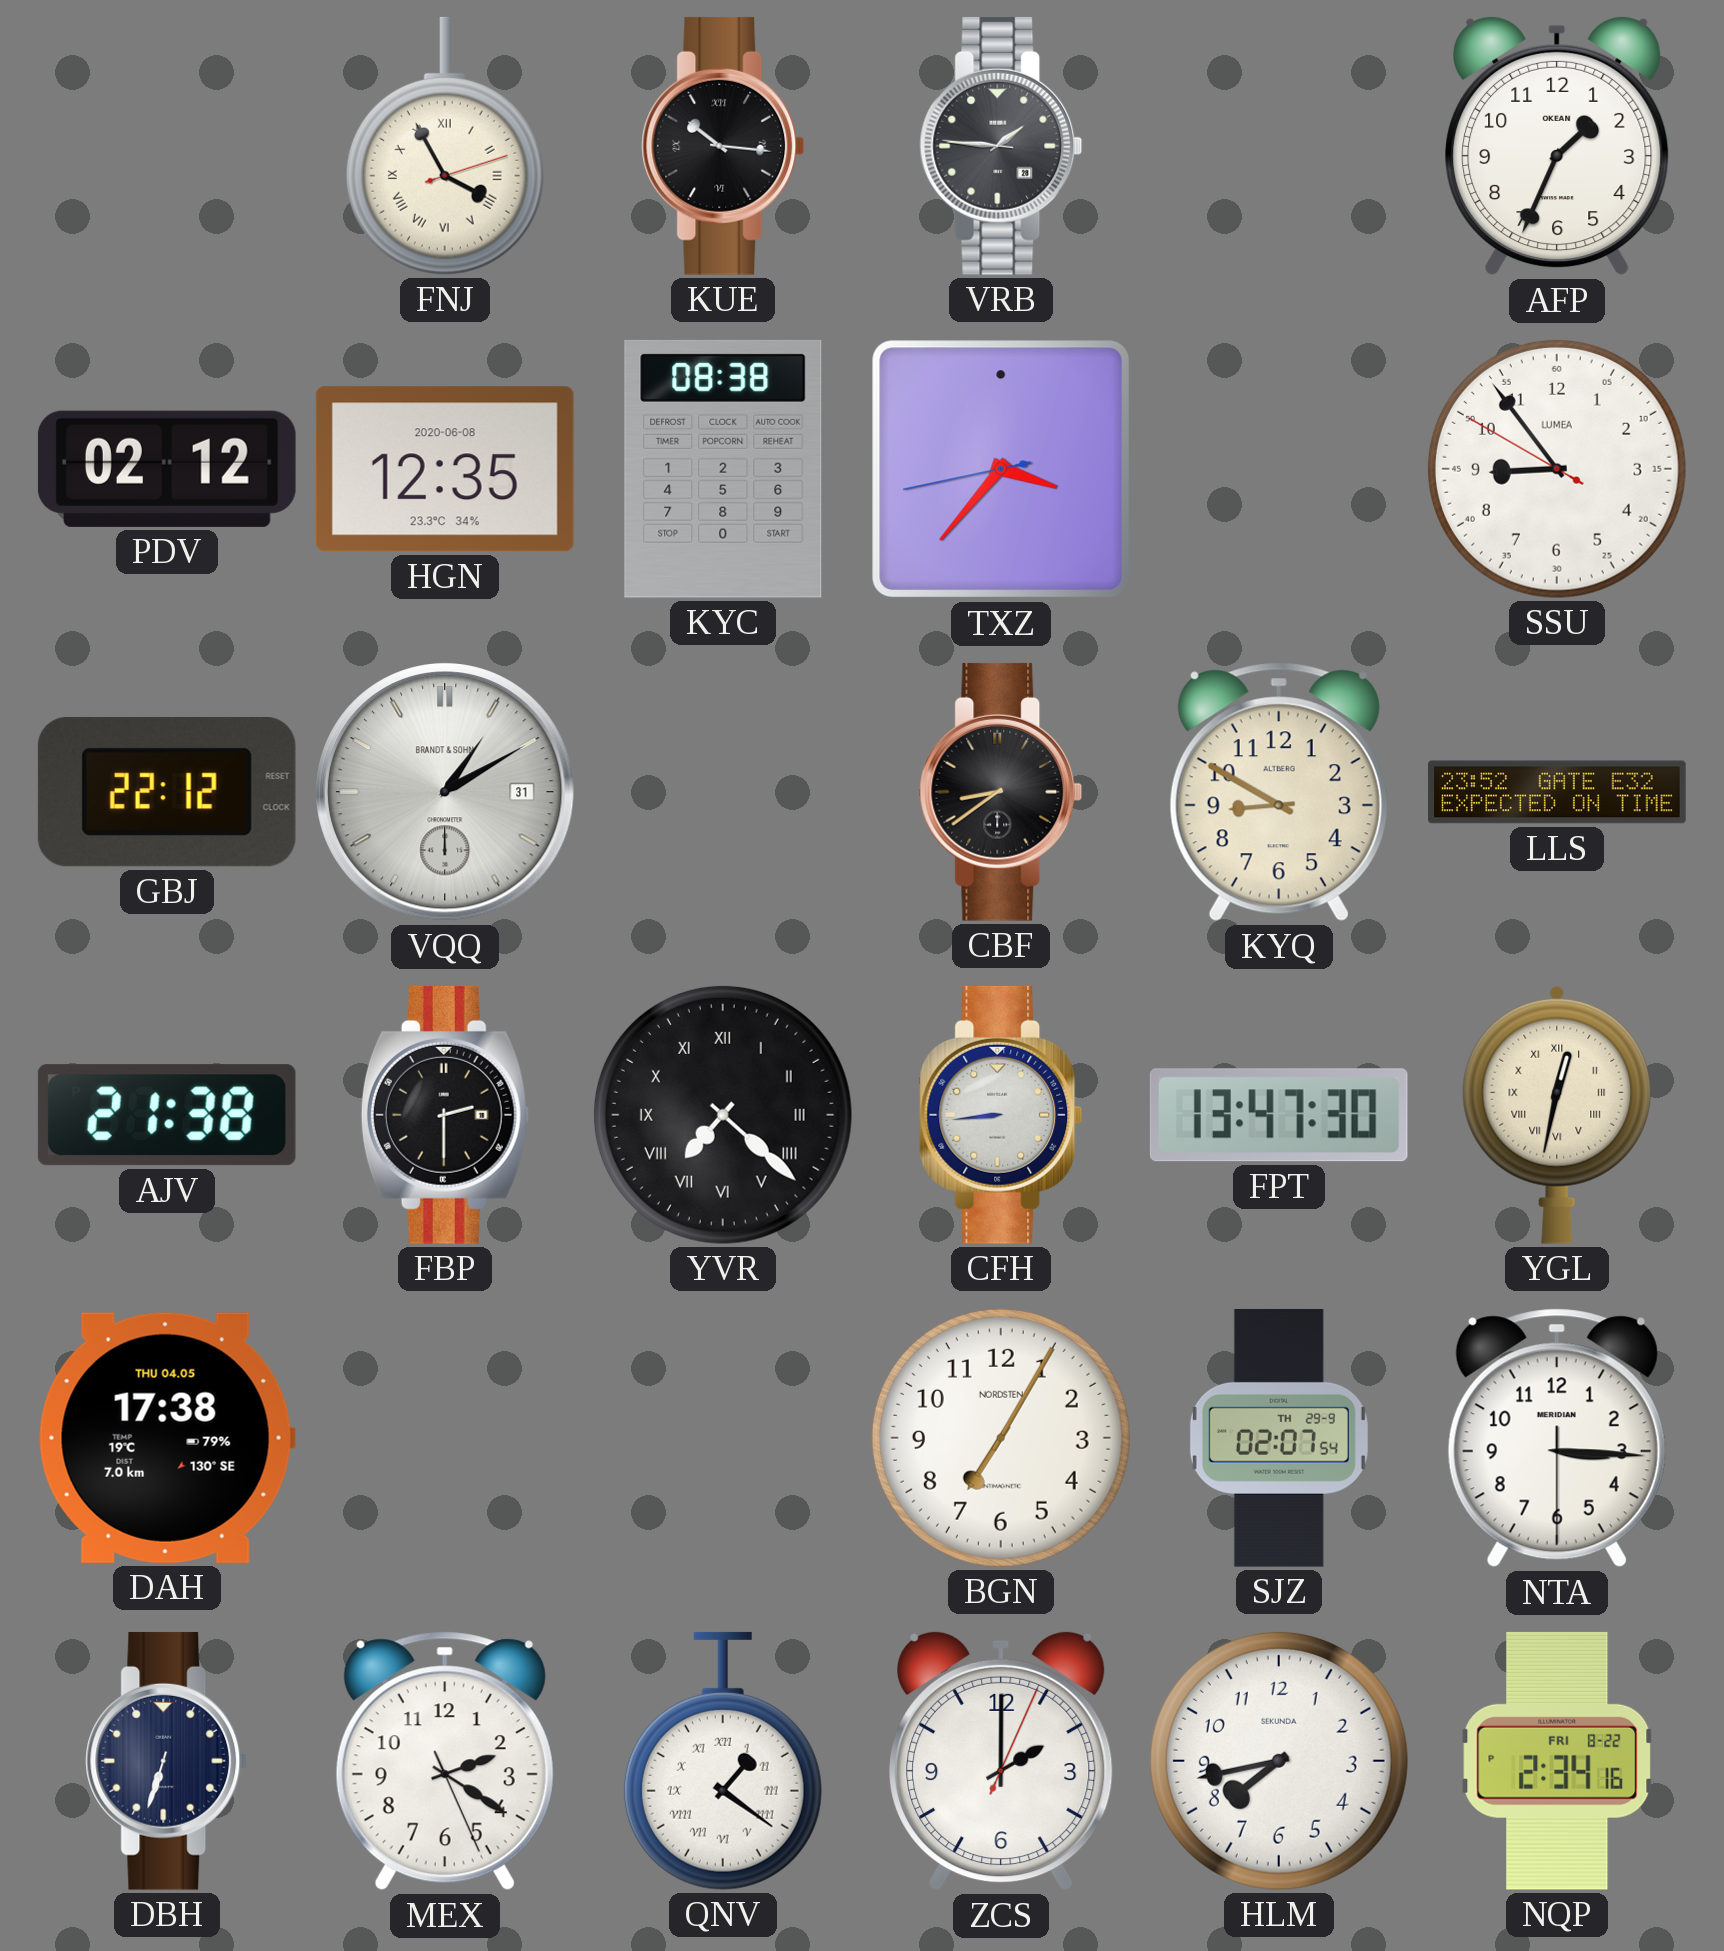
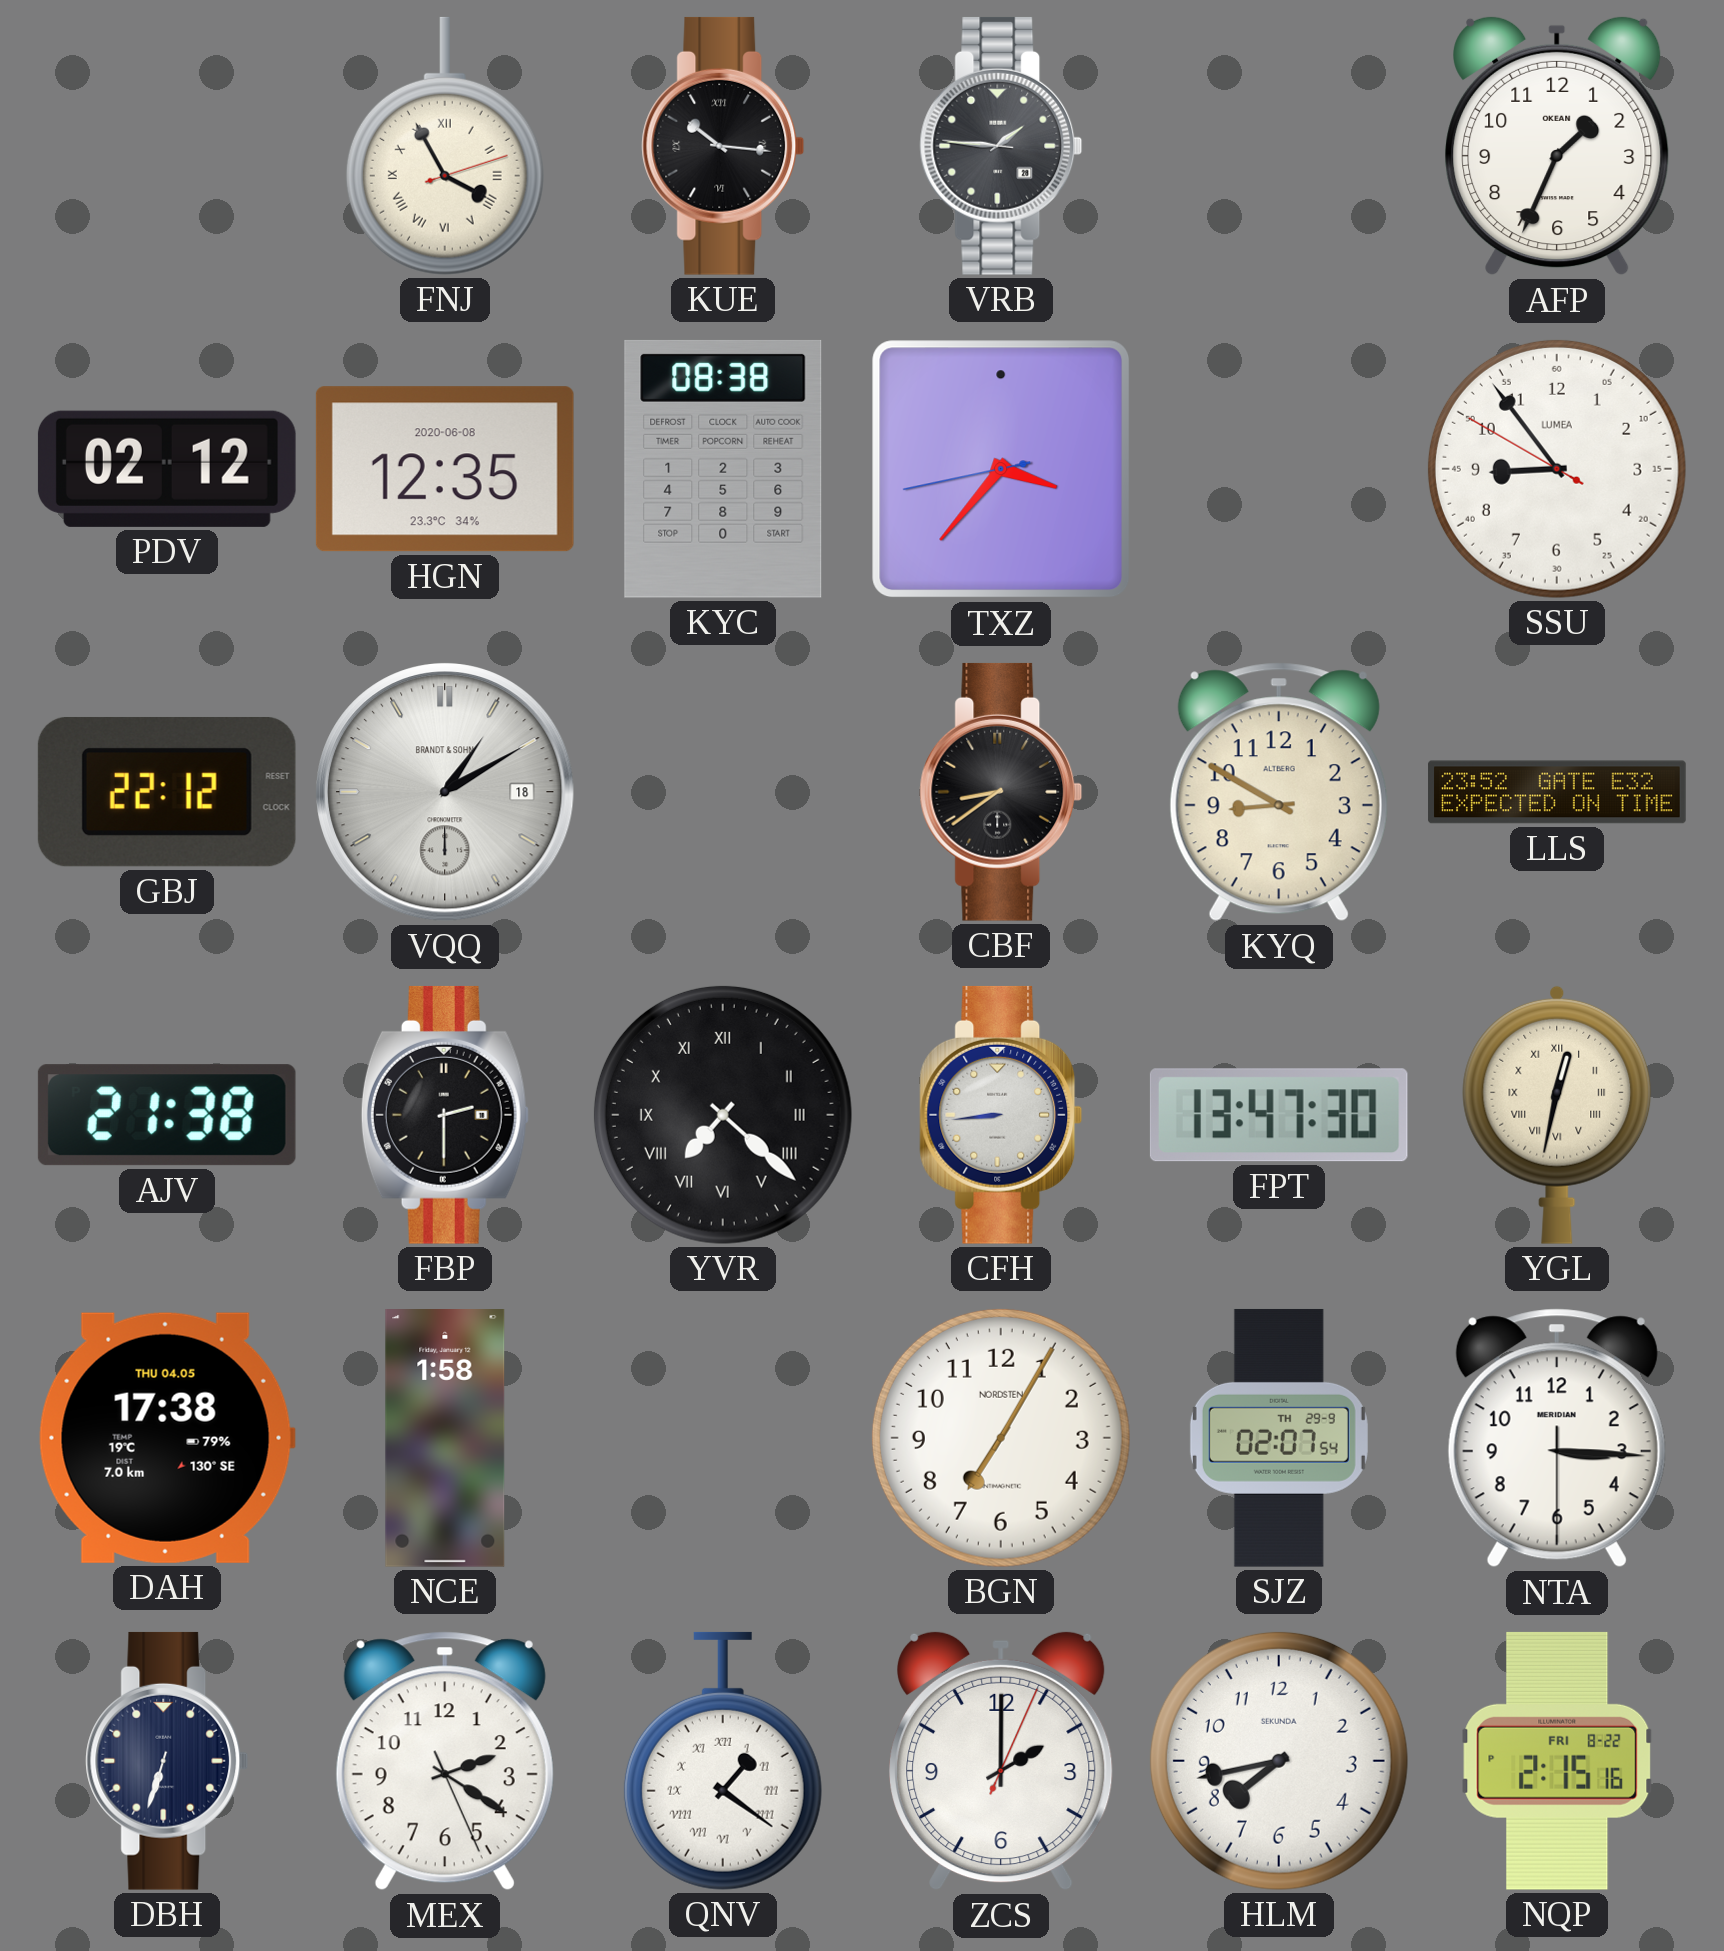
VQQ date: 31 -> 18 (446, 793)
NCE: none -> 1:58 (445, 1439)
NQP: 2:34 -> 2:15 (1557, 1761)
